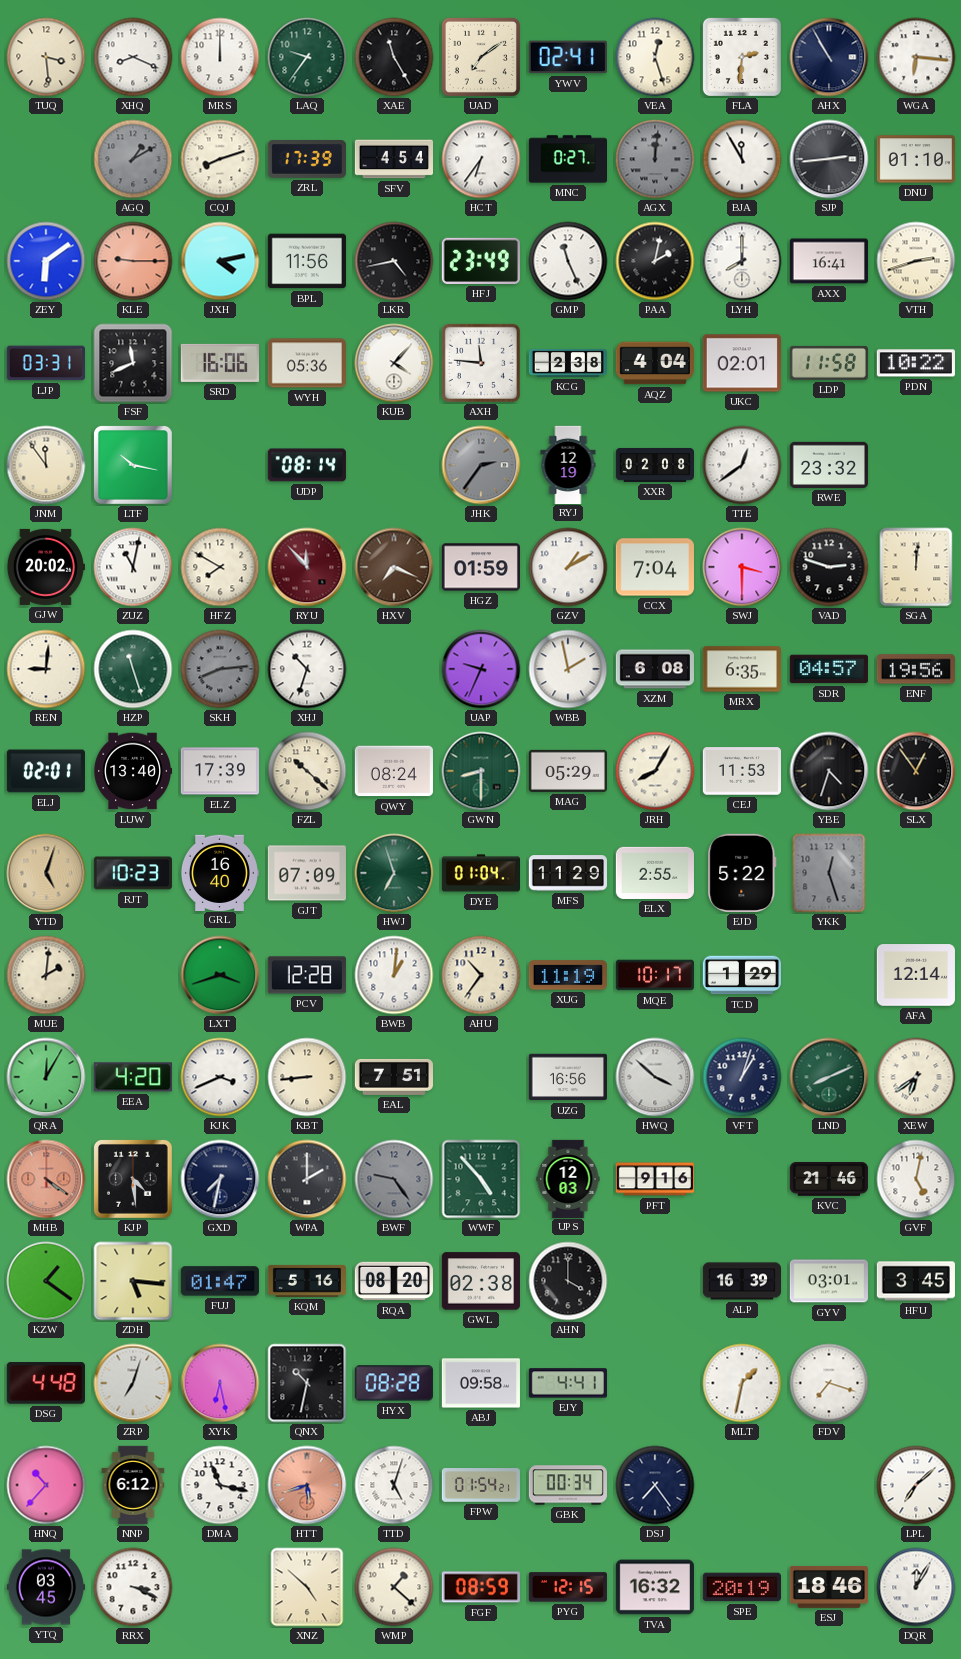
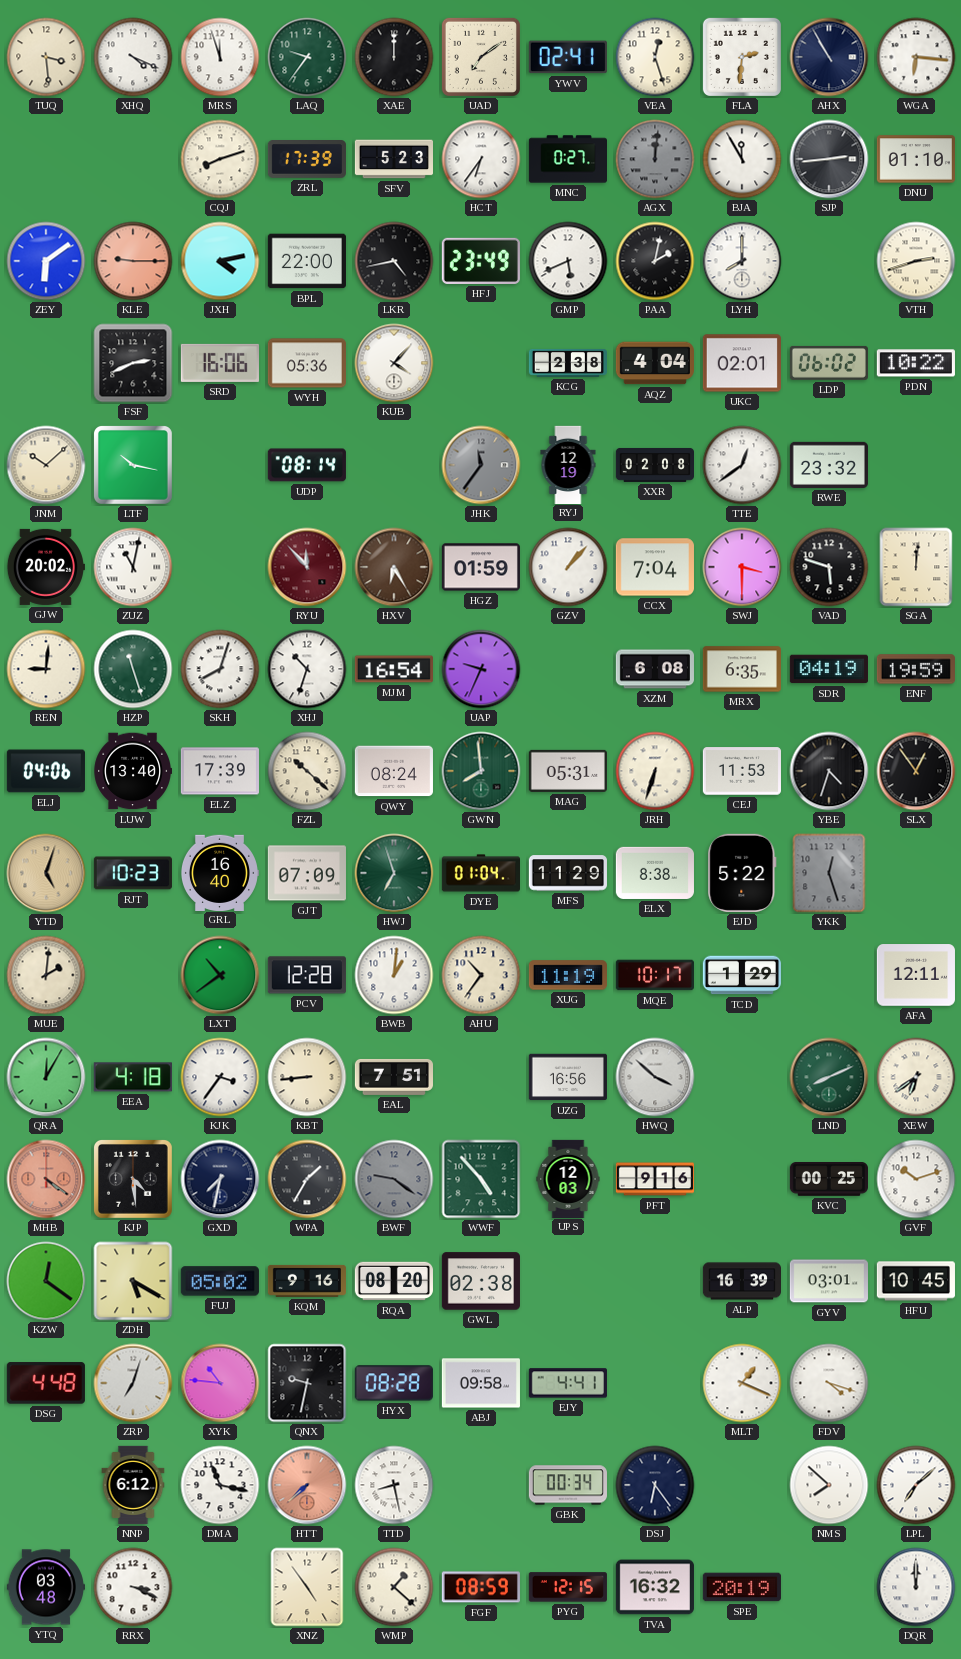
XHQ: 8:19 -> 4:19 (133, 57)
MRS: 12:00 -> 11:57 (220, 57)
XAE: 11:25 -> 12:00 (394, 57)
AGQ: 1:10 -> none (133, 159)
SFV: 4:54 -> 5:23 (393, 159)
BPL: 11:56 -> 22:00 (307, 261)
GMP: 11:26 -> 5:41 (568, 261)
AXX: 16:41 -> none (829, 261)
LJP: 03:31 -> none (46, 363)
FSF: 11:41 -> 2:41 (133, 363)
AXH: 11:46 -> none (481, 363)
LDP: 11:58 -> 06:02 (829, 363)
JNM: 11:54 -> 10:08 (46, 465)
JHK: 2:36 -> 11:36 (481, 465)
HFZ: 7:50 -> none (220, 567)
HXV: 7:19 -> 6:25 (394, 567)
GZV: 1:10 -> 1:07 (568, 567)
VAD: 2:48 -> 5:48 (829, 567)
SKH: 8:14 -> 8:03 (220, 669)
SKH dial: grey -> white (220, 669)
MJM: none -> 16:54 (394, 669)
WBB: 1:58 -> none (568, 669)
SDR: 04:57 -> 04:19 (829, 669)
ENF: 19:56 -> 19:59 (916, 669)
ELJ: 02:01 -> 04:06 (46, 771)
GWN: 8:30 -> 7:59 (481, 771)
MAG: 05:29 -> 05:31 (568, 771)
JRH: 8:05 -> 6:33 (655, 771)
ELX: 2:55 -> 8:38 (655, 873)
LXT: 3:42 -> 10:39 (220, 975)
AFA: 12:14 -> 12:11 (916, 975)
EEA: 4:20 -> 4:18 (133, 1077)
KJK: 3:41 -> 3:36 (220, 1077)
VFT: 1:03 -> none (742, 1077)
WPA: 2:00 -> 1:35 (307, 1179)
BWF: 9:24 -> 9:21 (394, 1179)
KVC: 21:46 -> 00:25 (829, 1180)
GVF: 5:02 -> 10:12 (916, 1179)
KZW: 1:21 -> 12:21 (46, 1281)
ZDH: 5:16 -> 5:20 (133, 1281)
FUJ: 01:47 -> 05:02 (220, 1281)
KQM: 5:16 -> 9:16 (306, 1281)
AHN: 4:00 -> none (568, 1281)
HFU: 3:45 -> 10:45 (916, 1281)
XYK: 6:28 -> 10:46 (220, 1383)
QNX: 10:32 -> 9:32 (307, 1383)
MLT: 1:32 -> 1:19 (742, 1383)
FDV: 7:18 -> 4:18 (829, 1383)
HNQ: 10:37 -> none (46, 1485)
HTT: 5:42 -> 7:38 (307, 1485)
TTD: 5:03 -> 8:28 (394, 1485)
FPW: 01:54 -> none (481, 1486)
DSJ: 7:24 -> 6:24 (655, 1485)
NMS: none -> 7:52 (829, 1485)
YTQ: 03:45 -> 03:48 (46, 1587)
XNZ: 4:52 -> 4:54 (307, 1587)
ESJ: 18:46 -> none (829, 1588)
DQR: 12:05 -> 12:00 (916, 1587)
